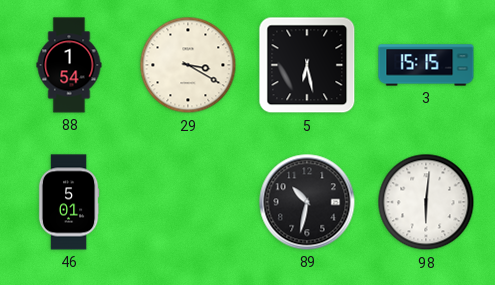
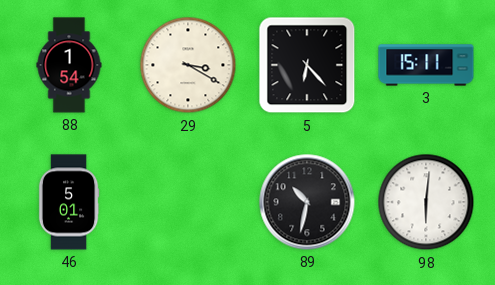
5: 6:28 -> 6:23 (307, 65)
3: 15:15 -> 15:11 (426, 65)
